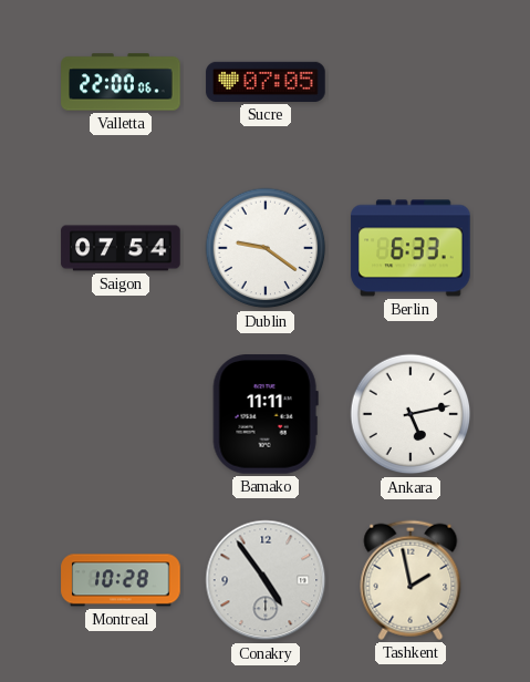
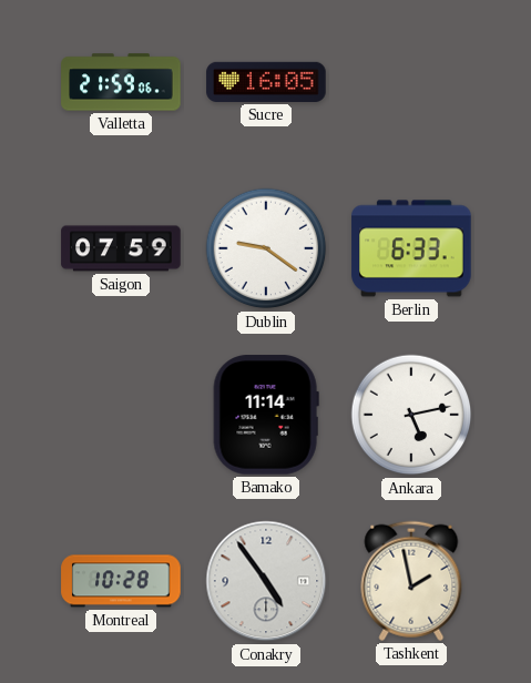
Valletta: 22:00 -> 21:59 (121, 82)
Sucre: 07:05 -> 16:05 (266, 82)
Saigon: 07:54 -> 07:59 (121, 248)
Bamako: 11:11 -> 11:14 (266, 415)
